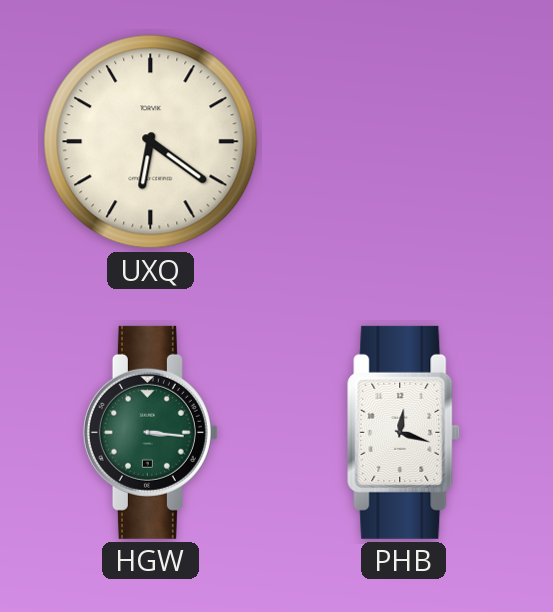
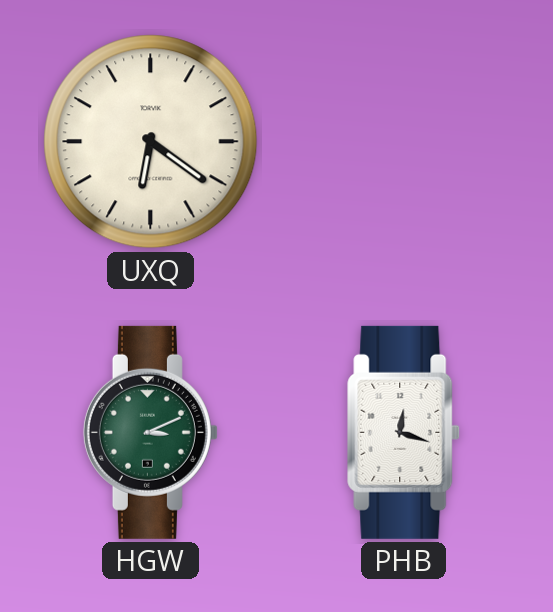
HGW: 3:16 -> 3:11 (150, 432)
